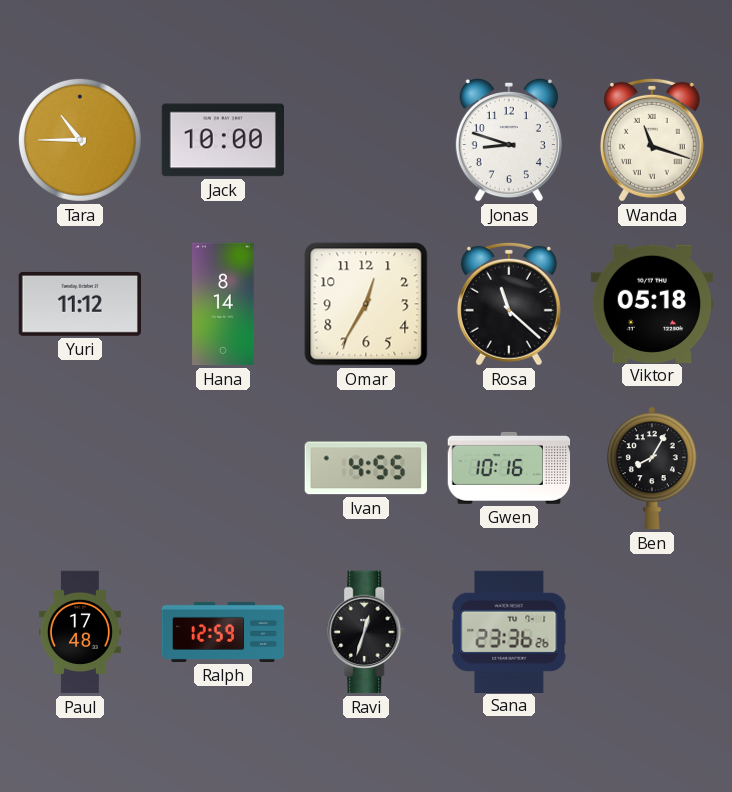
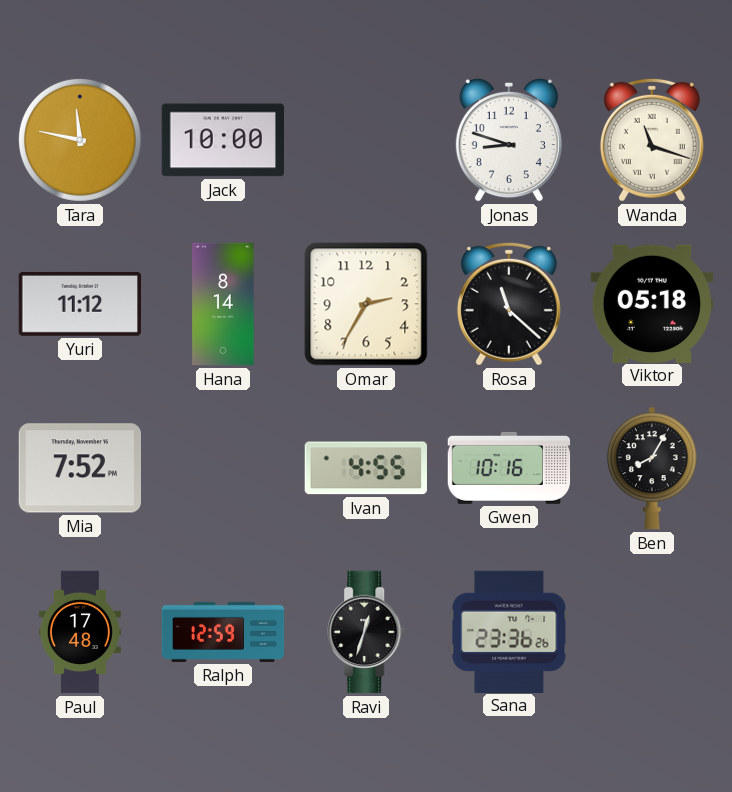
Tara: 10:45 -> 11:47 (80, 140)
Omar: 12:35 -> 2:35 (366, 304)
Mia: none -> 7:52 (79, 468)
